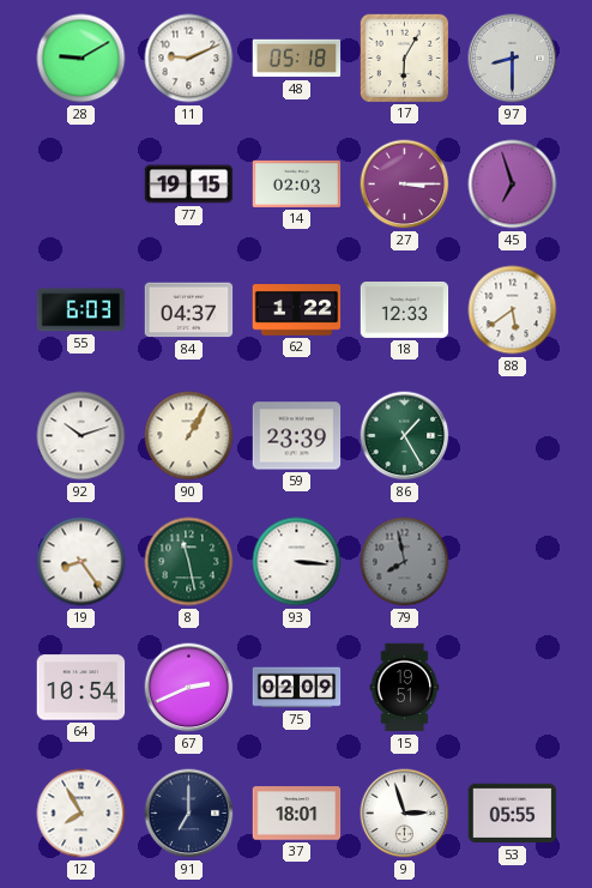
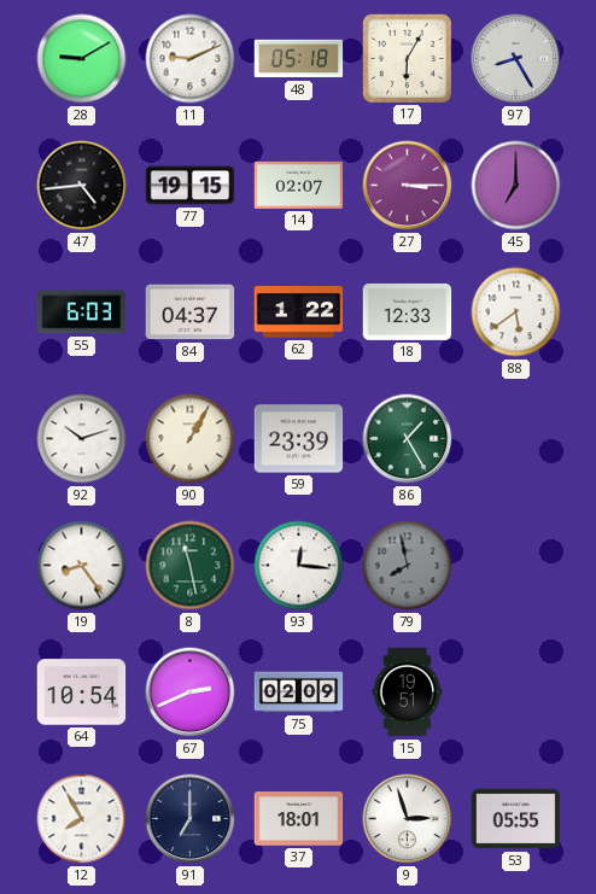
97: 8:30 -> 8:25 (516, 59)
47: none -> 4:44 (82, 186)
14: 02:03 -> 02:07 (299, 185)
45: 6:57 -> 7:00 (516, 186)
93: 3:16 -> 12:16 (299, 566)
